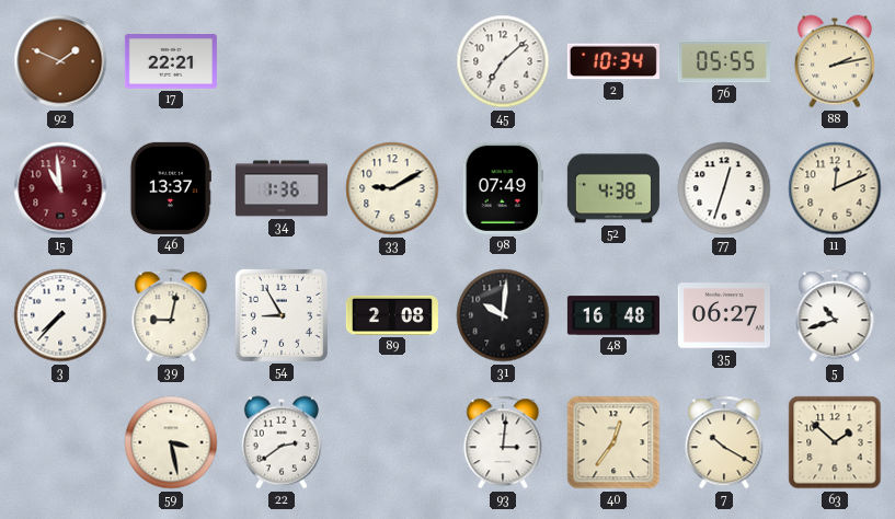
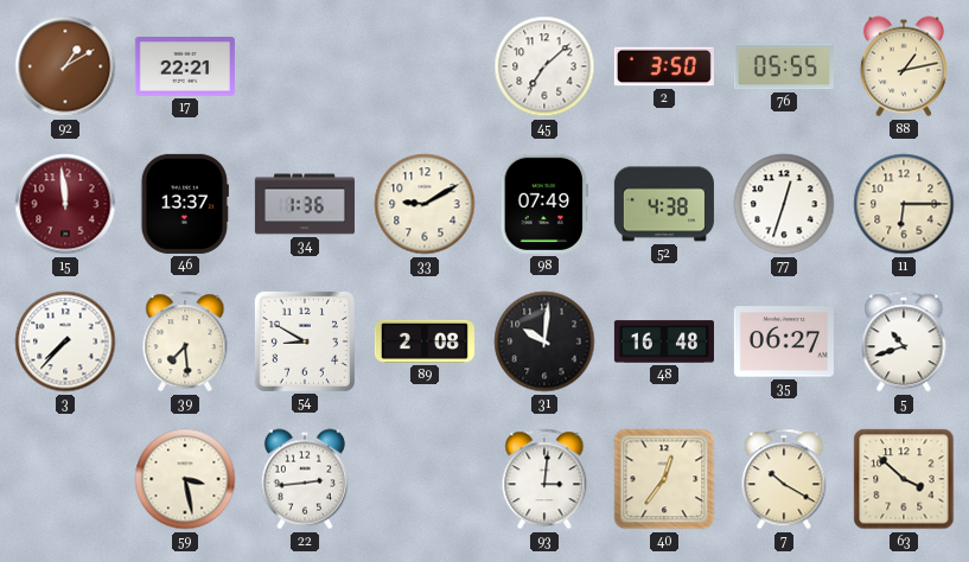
92: 1:49 -> 1:10 (65, 66)
2: 10:34 -> 3:50 (664, 66)
88: 2:13 -> 1:13 (904, 66)
15: 10:59 -> 11:59 (65, 204)
11: 12:11 -> 6:15 (904, 204)
39: 9:02 -> 7:29 (185, 341)
54: 8:55 -> 8:50 (305, 341)
22: 2:39 -> 2:44 (305, 479)
63: 1:52 -> 3:52 (904, 479)
